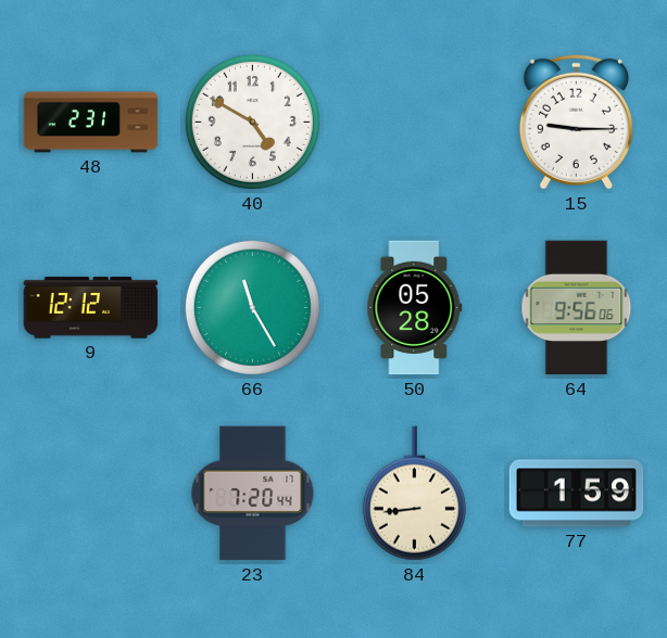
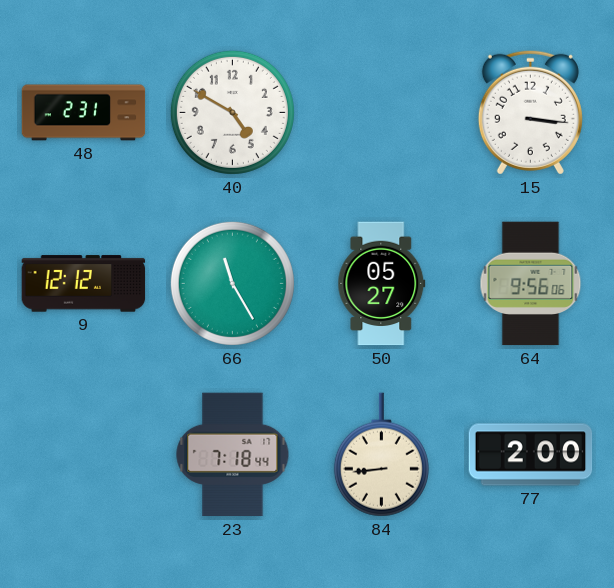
15: 9:15 -> 3:16 (530, 112)
50: 05:28 -> 05:27 (382, 284)
23: 7:20 -> 7:18 (233, 455)
77: 1:59 -> 2:00 (531, 455)
